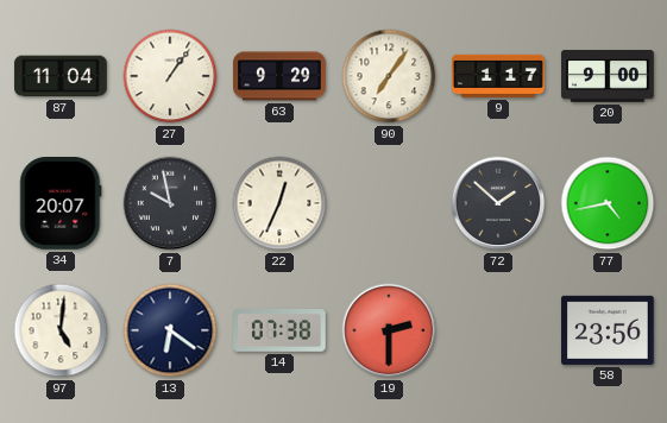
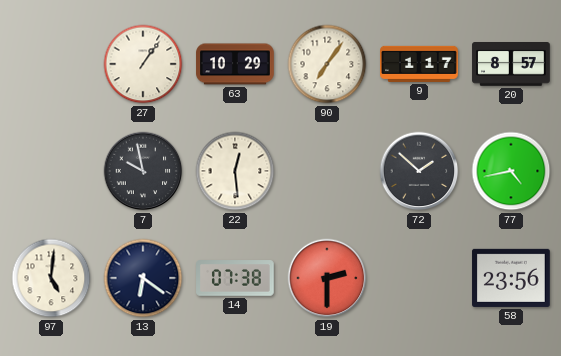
87: 11:04 -> none (61, 76)
63: 9:29 -> 10:29 (235, 64)
20: 9:00 -> 8:57 (511, 64)
34: 20:07 -> none (61, 204)
22: 12:34 -> 12:29 (235, 171)
